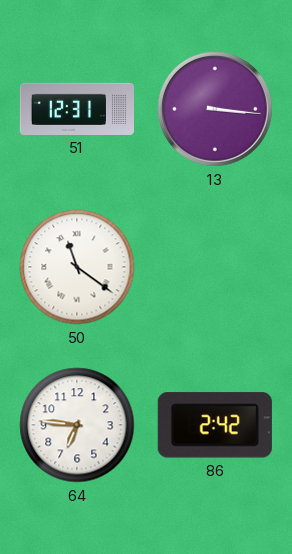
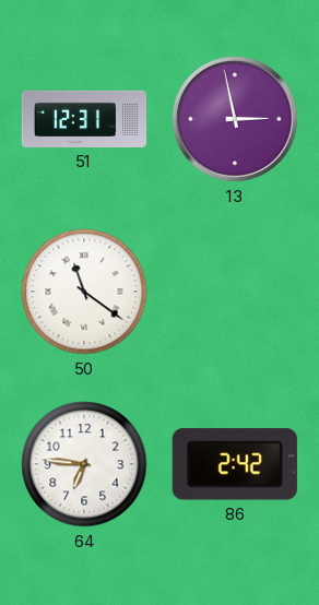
13: 3:16 -> 2:58 (235, 119)
